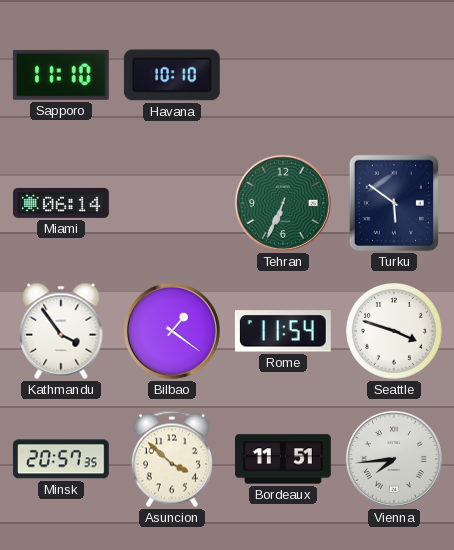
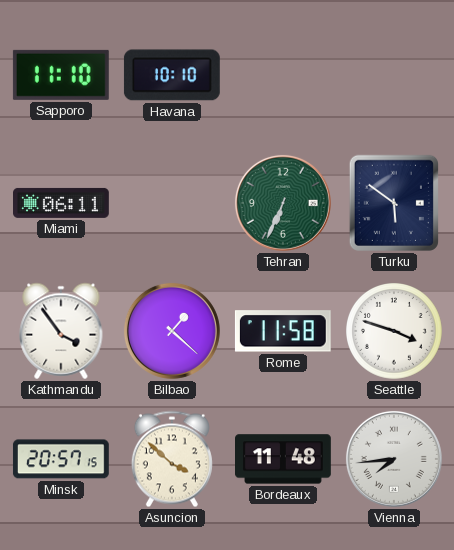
Miami: 06:14 -> 06:11 (62, 203)
Bilbao: 1:21 -> 1:22 (172, 331)
Rome: 11:54 -> 11:58 (283, 331)
Minsk: 20:57:35 -> 20:57:15 (61, 459)
Bordeaux: 11:51 -> 11:48 (284, 459)
